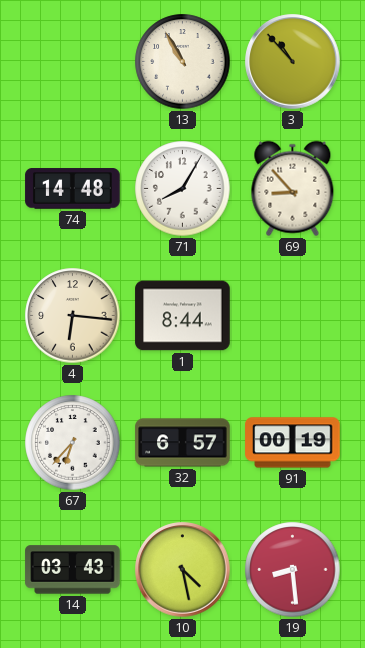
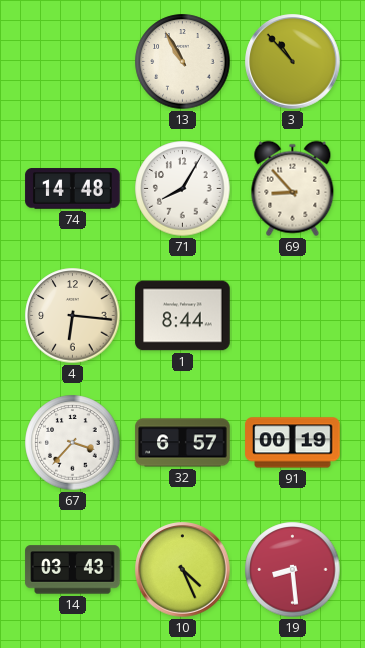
67: 6:37 -> 3:37 (73, 443)
10: 4:28 -> 4:26 (183, 570)
